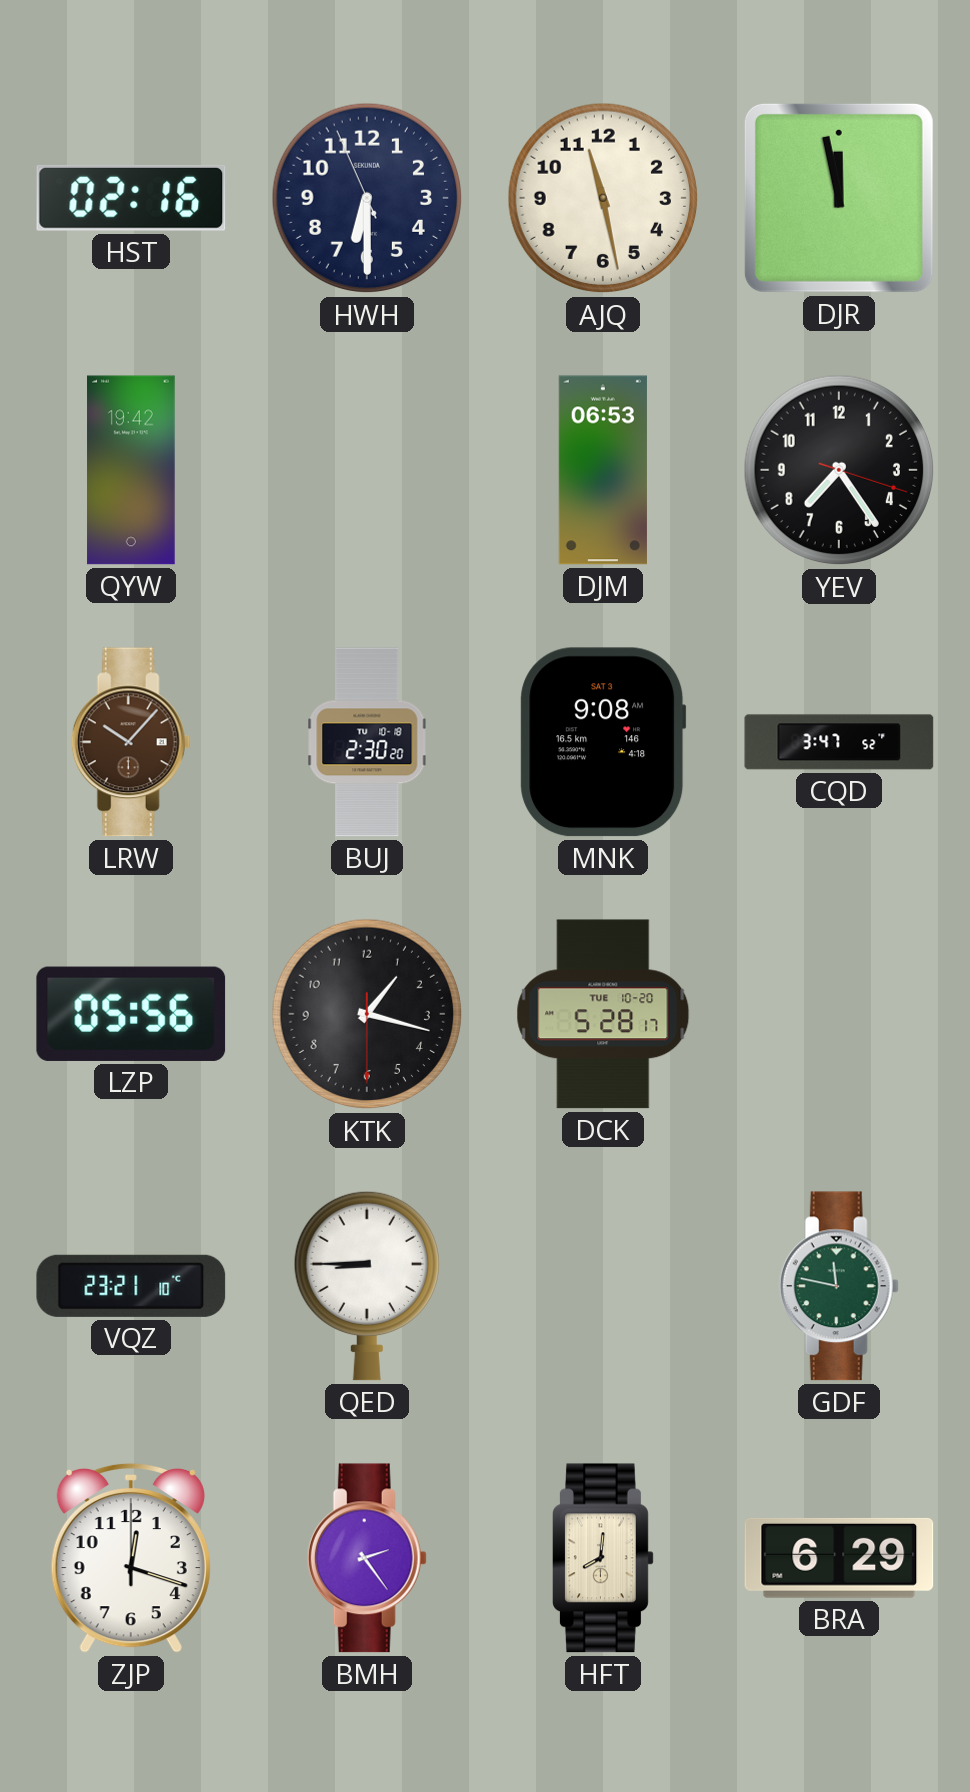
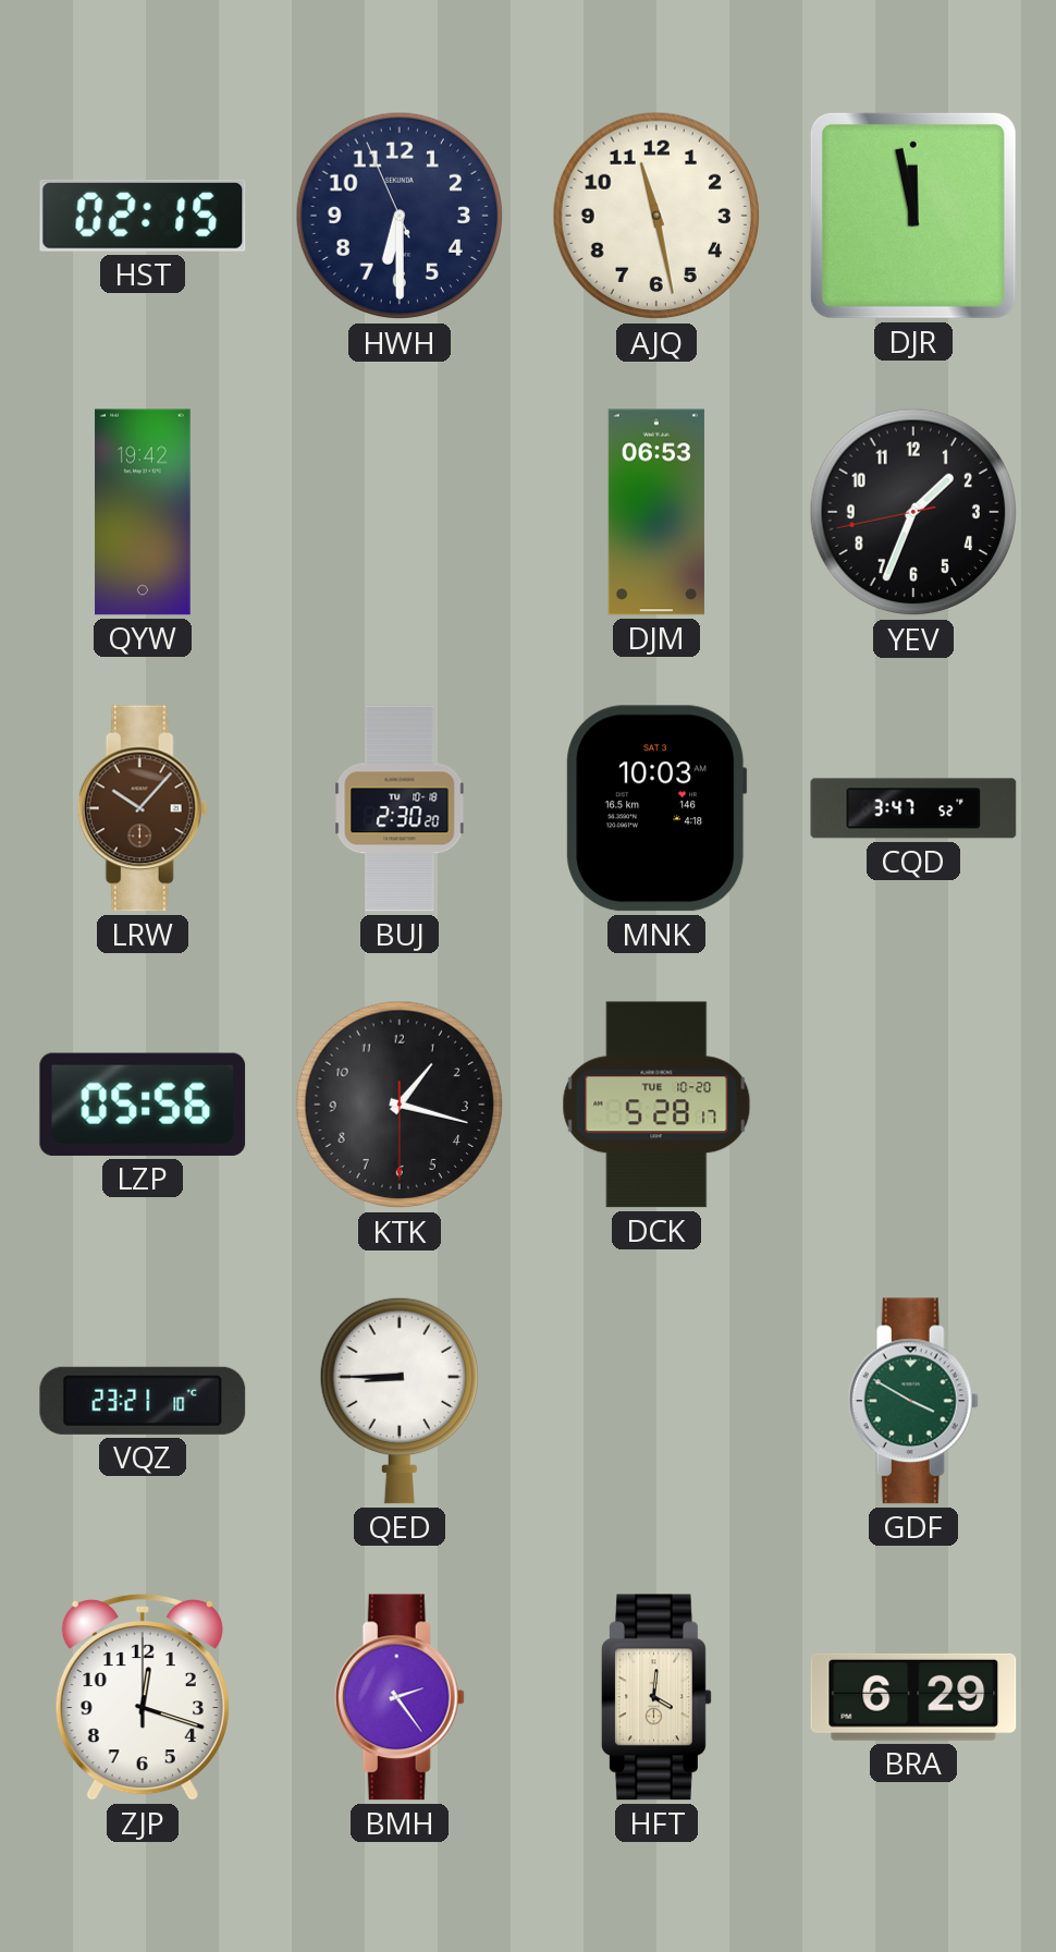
HST: 02:16 -> 02:15 (143, 216)
YEV: 7:24 -> 1:33 (913, 512)
MNK: 9:08 -> 10:03 (656, 808)
GDF: 11:47 -> 3:50 (913, 1401)
HFT: 8:01 -> 4:01 (658, 1697)
